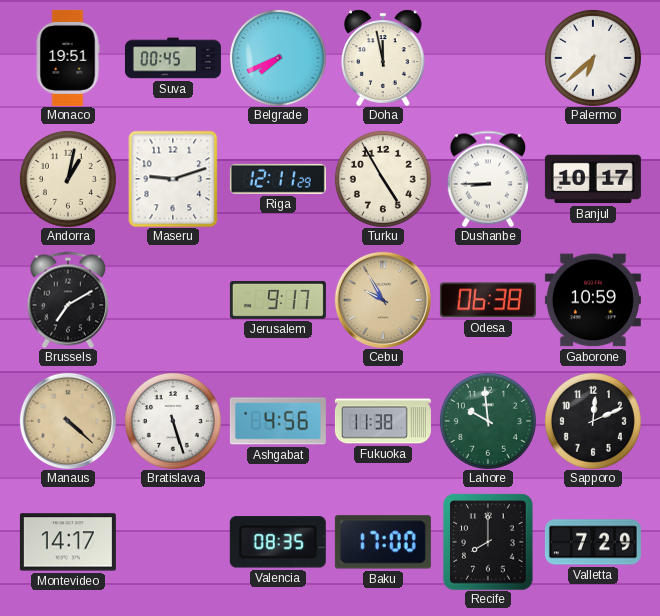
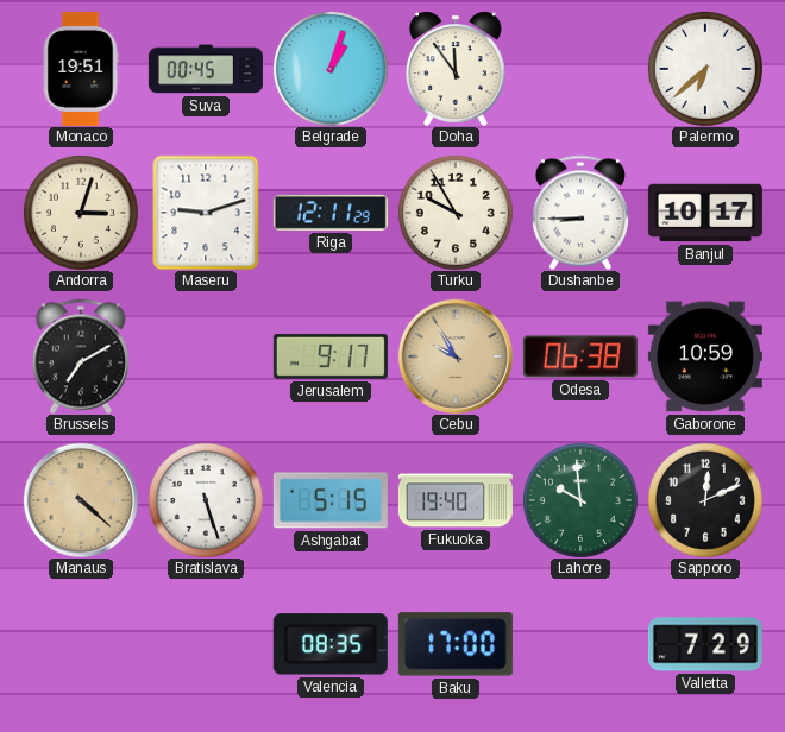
Belgrade: 7:41 -> 1:03 (331, 69)
Doha: 11:58 -> 11:54 (457, 69)
Andorra: 1:02 -> 3:03 (81, 213)
Turku: 4:55 -> 9:55 (456, 213)
Ashgabat: 4:56 -> 5:15 (331, 500)
Fukuoka: 11:38 -> 19:40 (456, 500)
Montevideo: 14:17 -> none (68, 542)
Recife: 8:00 -> none (488, 542)
